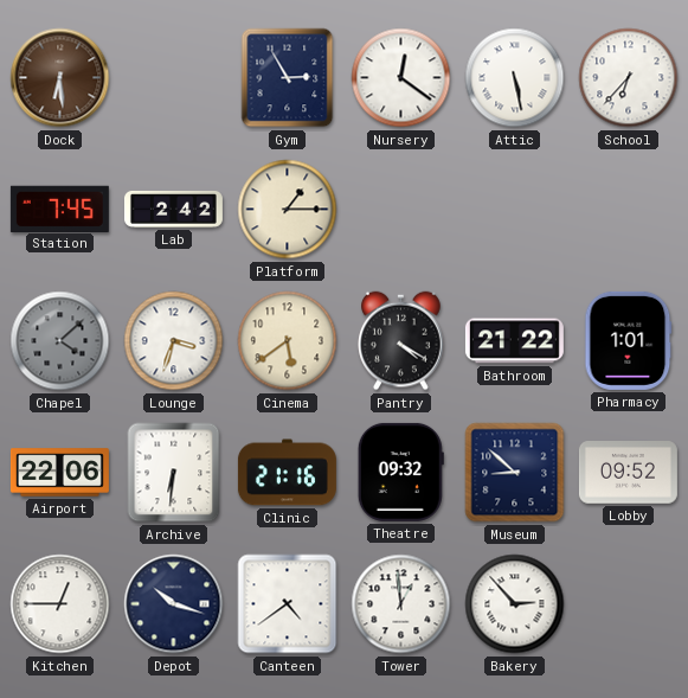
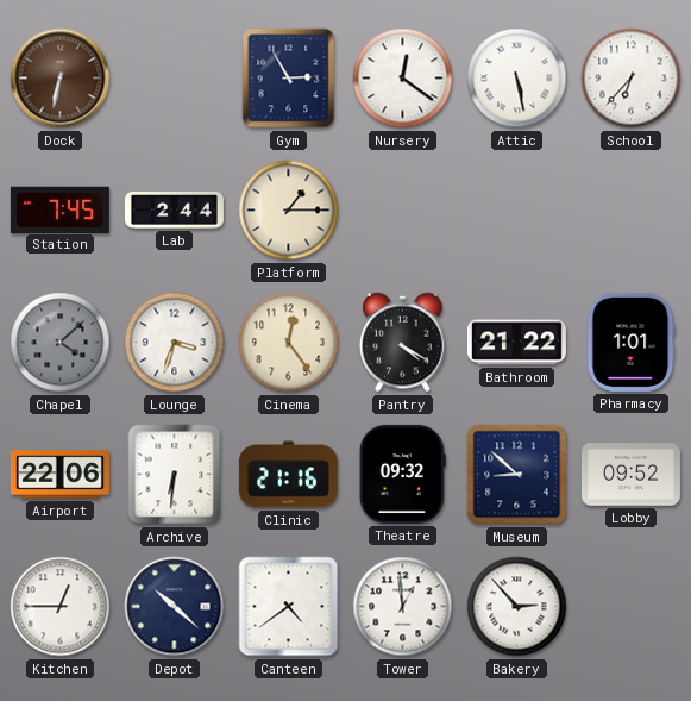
Dock: 6:29 -> 6:32 (61, 79)
Lab: 2:42 -> 2:44 (174, 209)
Cinema: 5:39 -> 12:24 (289, 343)
Depot: 10:18 -> 10:22 (175, 607)
